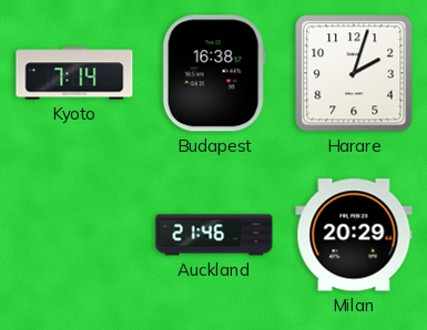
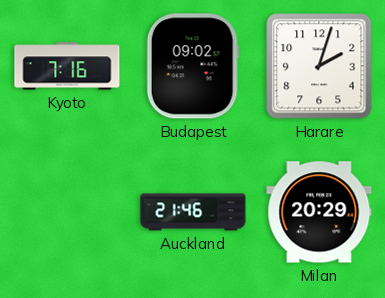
Kyoto: 7:14 -> 7:16 (67, 66)
Budapest: 16:38 -> 09:02 (193, 66)
